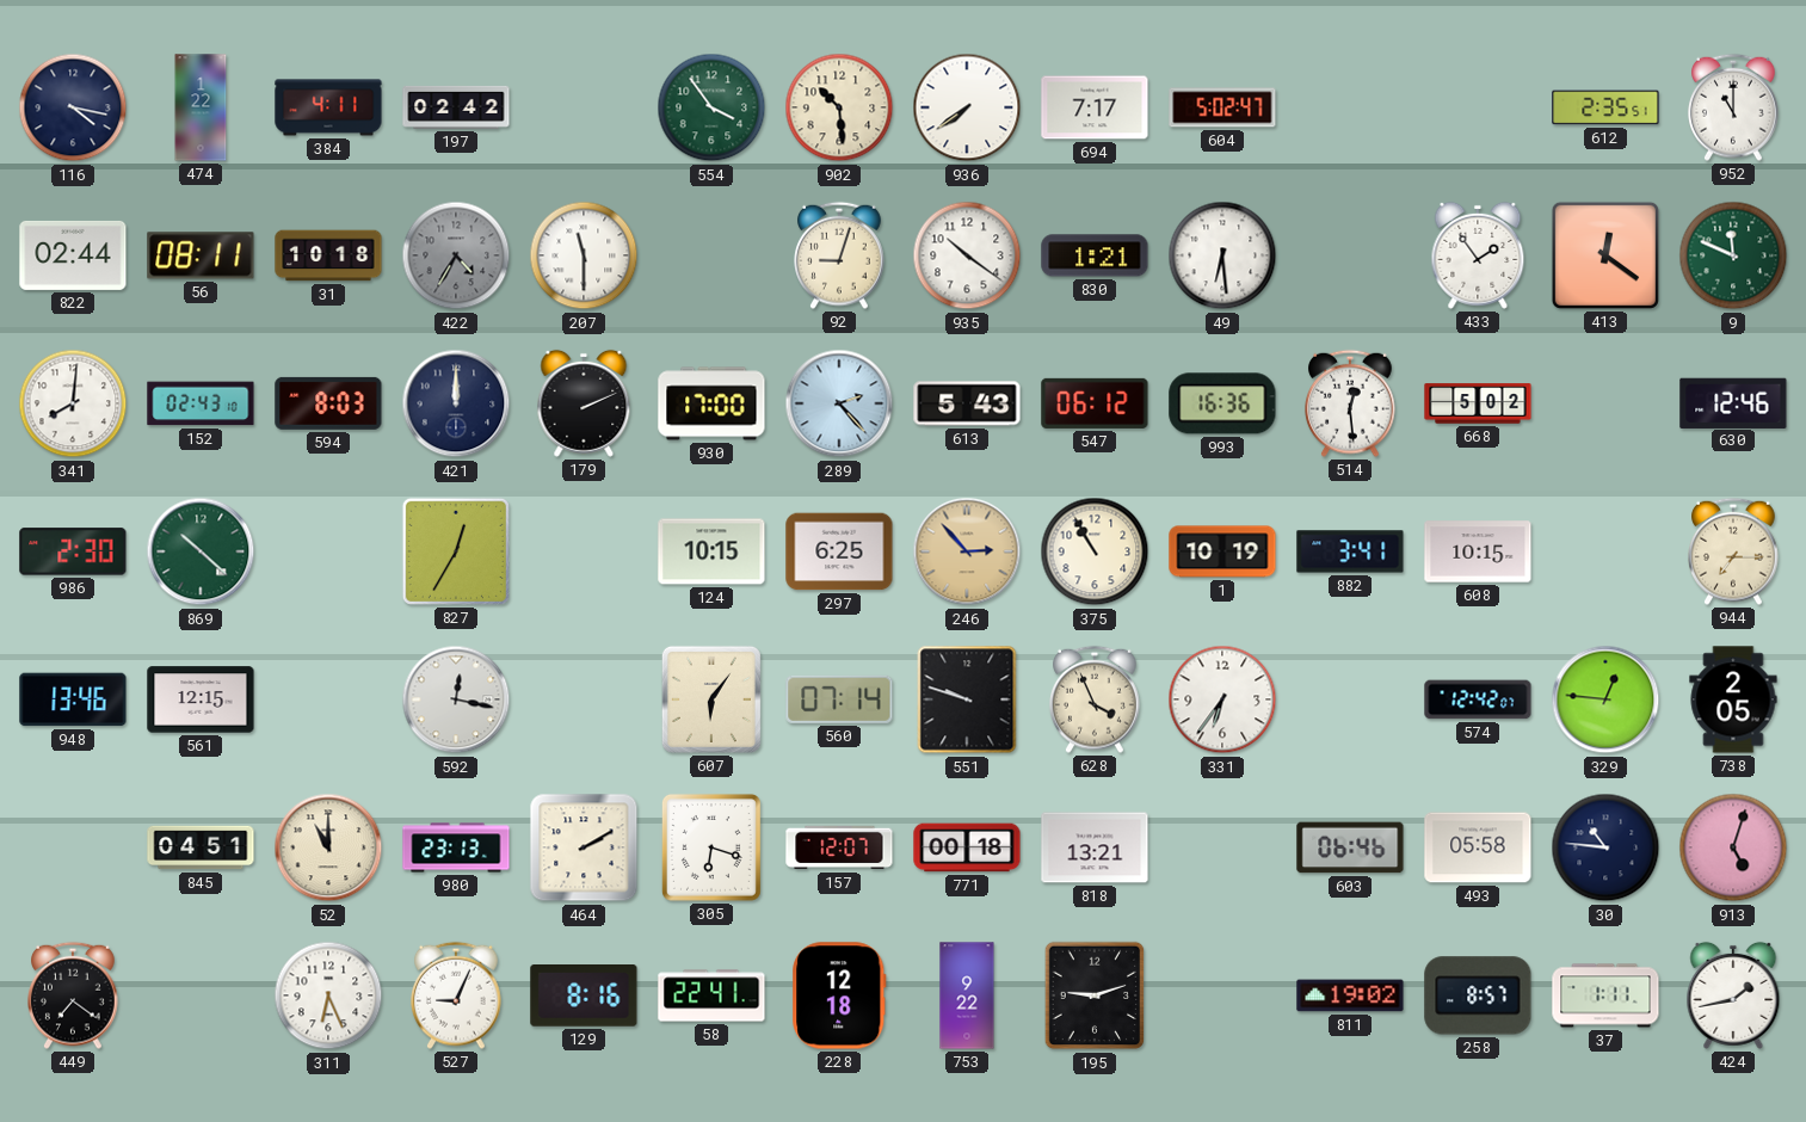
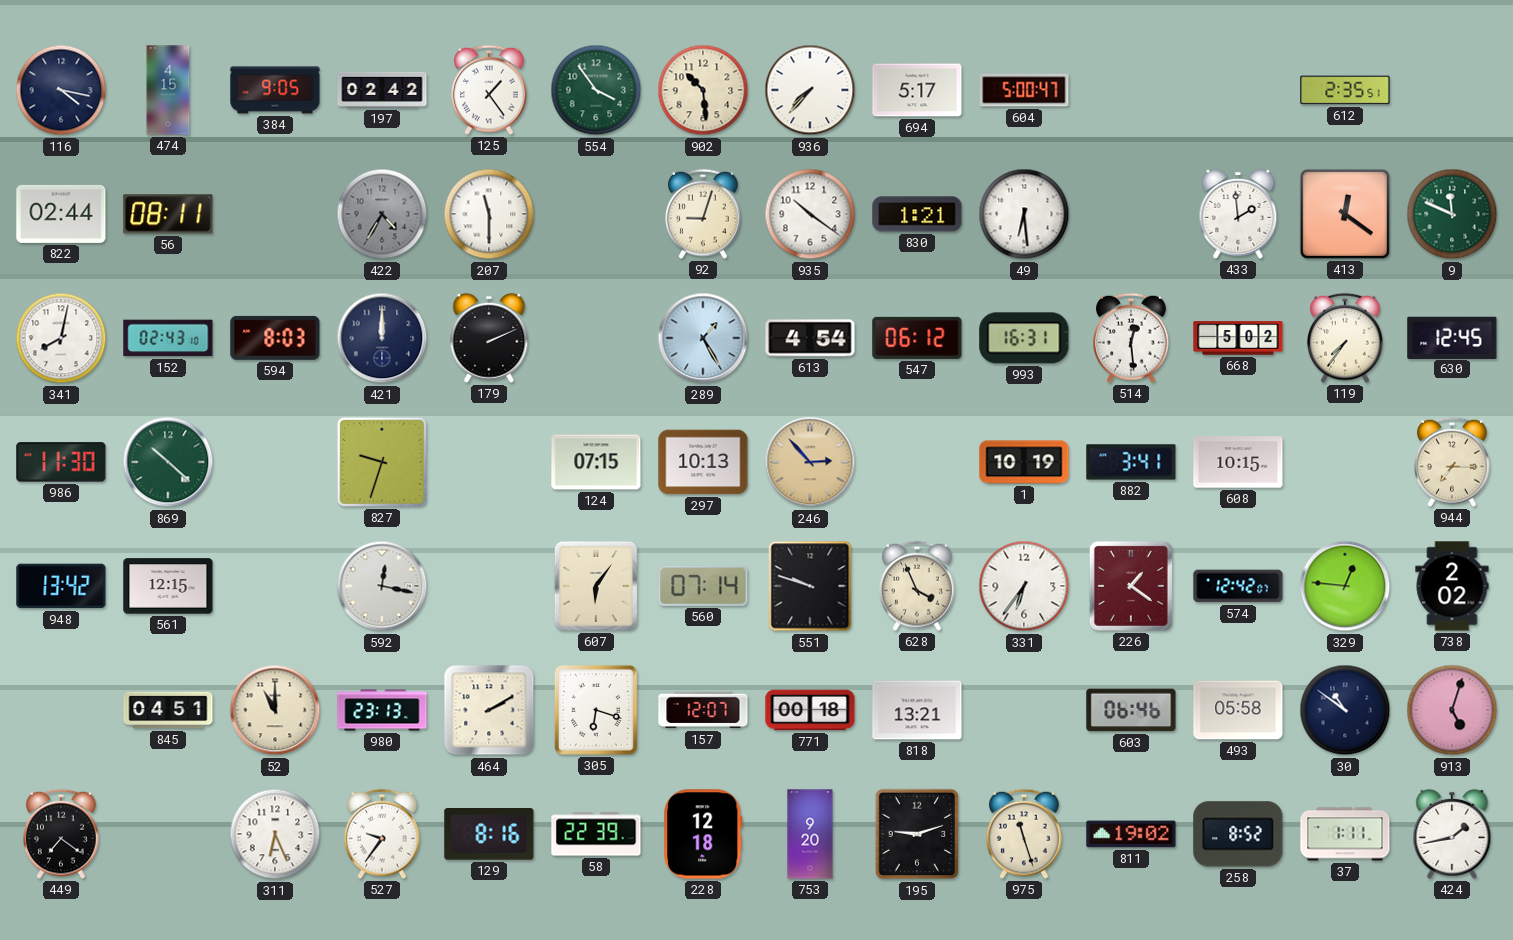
474: 1:22 -> 4:15 (168, 90)
384: 4:11 -> 9:05 (275, 90)
125: none -> 1:24 (490, 90)
936: 7:39 -> 7:37 (810, 90)
694: 7:17 -> 5:17 (917, 90)
604: 5:02 -> 5:00 (1024, 90)
952: 11:00 -> none (1734, 107)
31: 10:18 -> none (328, 255)
433: 1:54 -> 1:59 (1238, 214)
341: 8:01 -> 8:02 (61, 338)
930: 17:00 -> none (711, 403)
289: 2:23 -> 1:25 (703, 338)
613: 5:43 -> 4:54 (810, 338)
993: 16:36 -> 16:31 (1024, 338)
119: none -> 7:36 (1346, 338)
630: 12:46 -> 12:45 (1452, 337)
986: 2:30 -> 11:30 (61, 462)
827: 12:35 -> 9:33 (382, 462)
124: 10:15 -> 07:15 (596, 462)
297: 6:25 -> 10:13 (703, 462)
375: 10:55 -> none (1095, 551)
948: 13:46 -> 13:42 (61, 586)
226: none -> 1:21 (1131, 586)
738: 2:05 -> 2:02 (1452, 586)
30: 10:46 -> 10:51 (1345, 710)
527: 9:04 -> 9:36 (383, 834)
58: 22:41 -> 22:39 (596, 834)
753: 9:22 -> 9:20 (810, 834)
975: none -> 11:27 (1025, 834)
258: 8:57 -> 8:52 (1238, 834)
